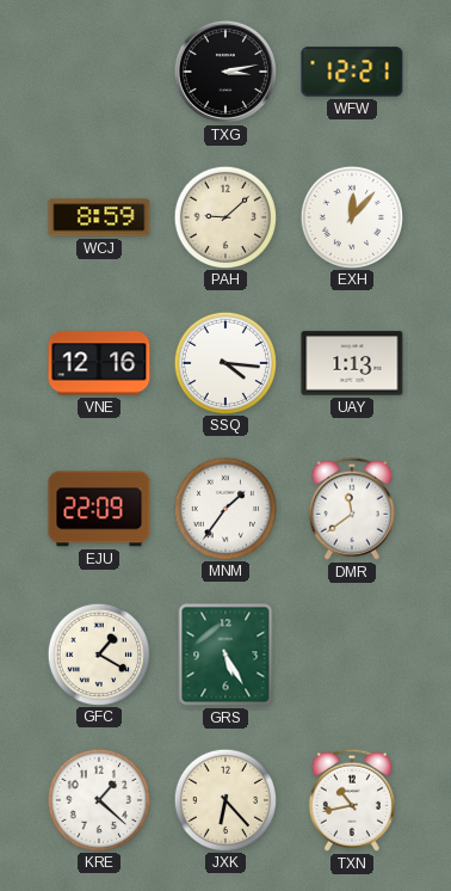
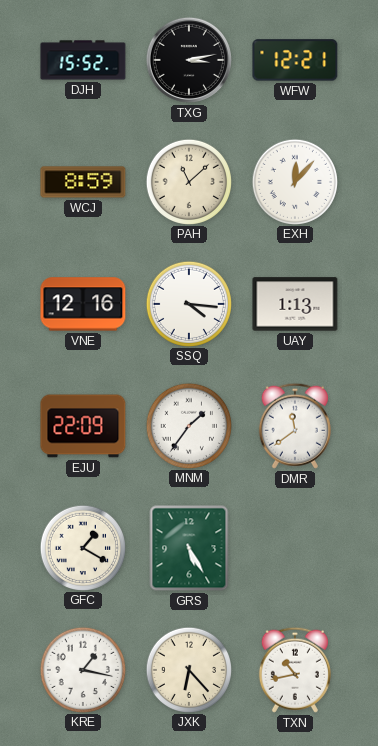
DJH: none -> 15:52 (83, 60)
PAH: 9:08 -> 11:08 (188, 181)
KRE: 1:22 -> 1:17 (82, 669)
